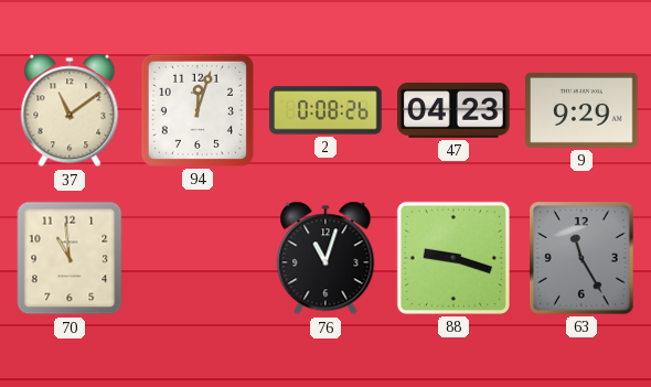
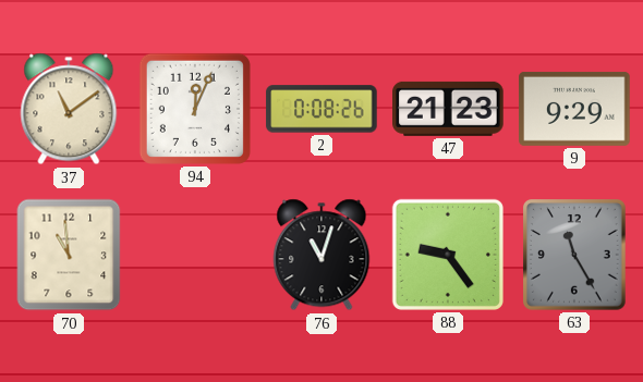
94: 12:03 -> 12:04 (195, 109)
47: 04:23 -> 21:23 (448, 109)
88: 9:18 -> 9:24 (448, 255)
